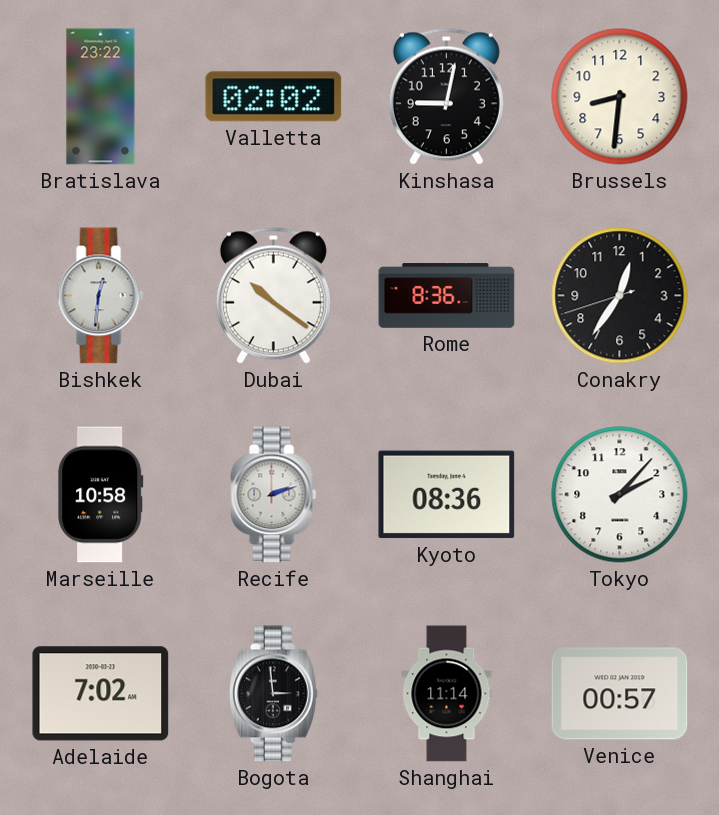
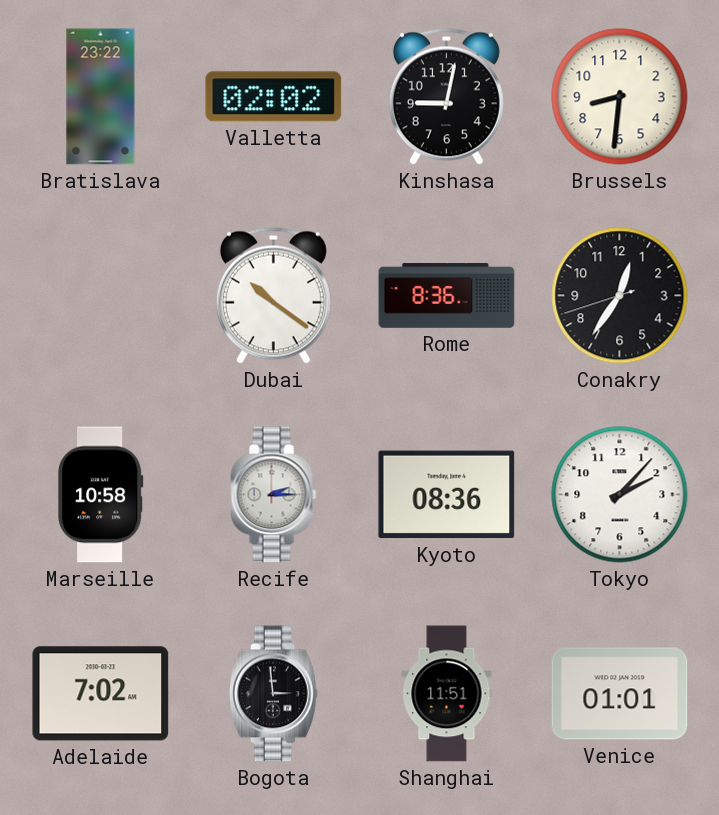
Bishkek: 12:31 -> none (101, 296)
Recife: 2:12 -> 2:15 (274, 495)
Shanghai: 11:14 -> 11:51 (447, 694)
Venice: 00:57 -> 01:01 (620, 694)
